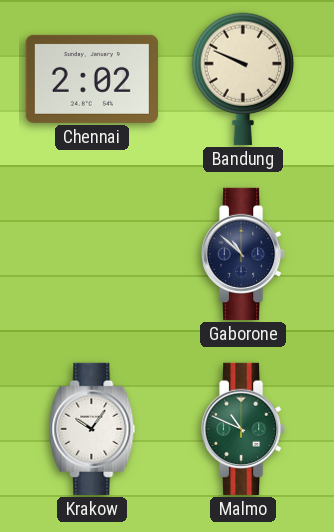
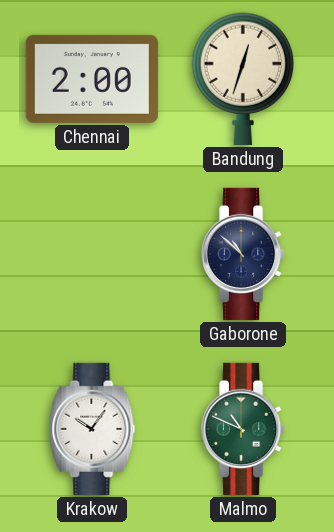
Chennai: 2:02 -> 2:00 (92, 79)
Bandung: 9:49 -> 12:33 (243, 79)
